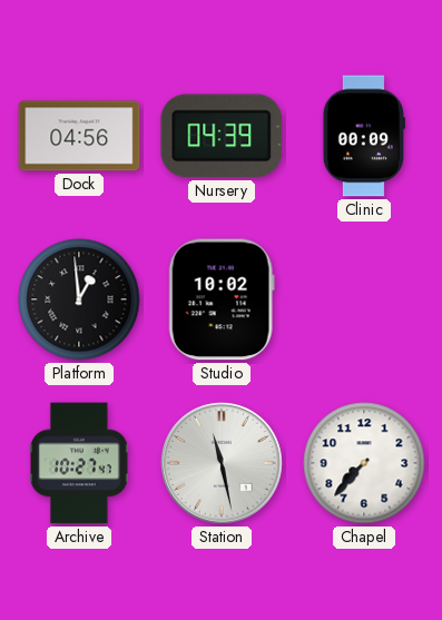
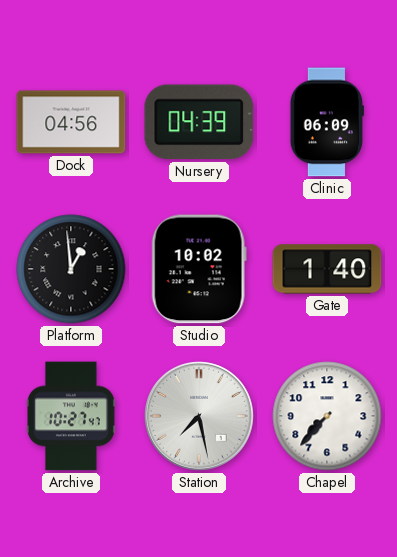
Clinic: 00:09 -> 06:09 (327, 122)
Gate: none -> 1:40 (327, 269)
Station: 11:28 -> 7:28 (200, 417)
